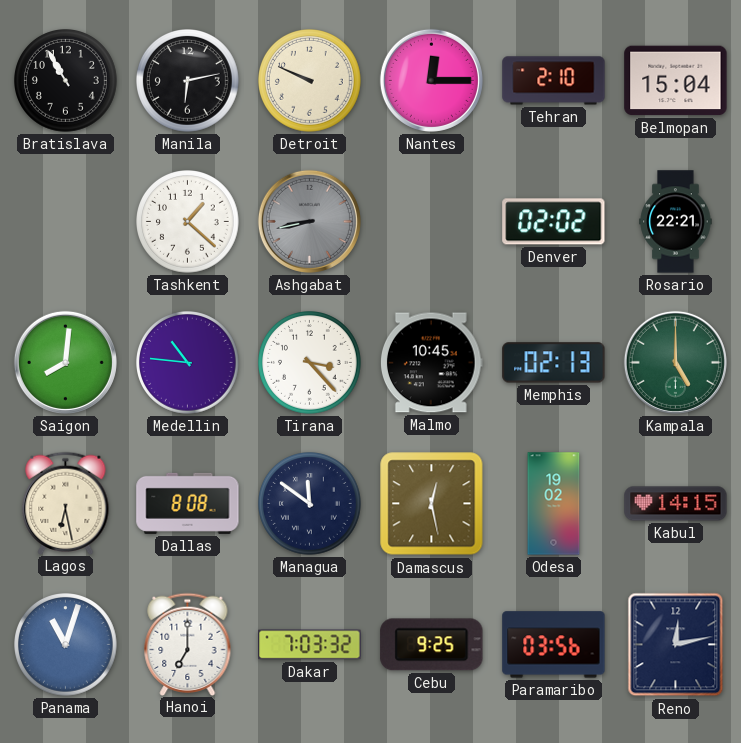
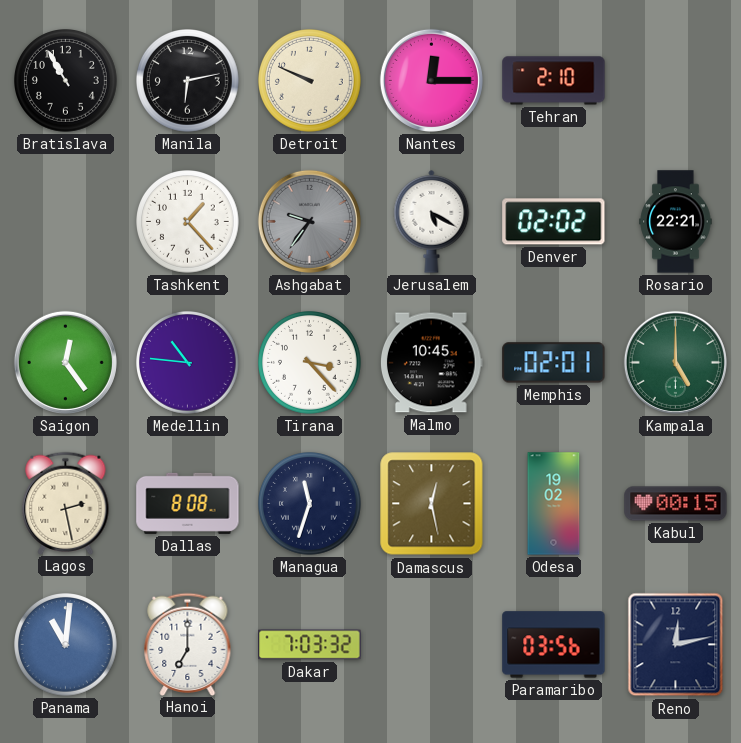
Belmopan: 15:04 -> none (676, 81)
Tashkent: 1:22 -> 1:23 (188, 222)
Ashgabat: 8:43 -> 9:36 (309, 221)
Jerusalem: none -> 5:20 (432, 221)
Saigon: 8:01 -> 12:24 (65, 362)
Memphis: 02:13 -> 02:01 (554, 363)
Lagos: 6:28 -> 2:28 (66, 503)
Managua: 11:51 -> 11:33 (310, 504)
Kabul: 14:15 -> 00:15 (676, 504)
Panama: 11:03 -> 11:01 (66, 645)
Cebu: 9:25 -> none (432, 645)
